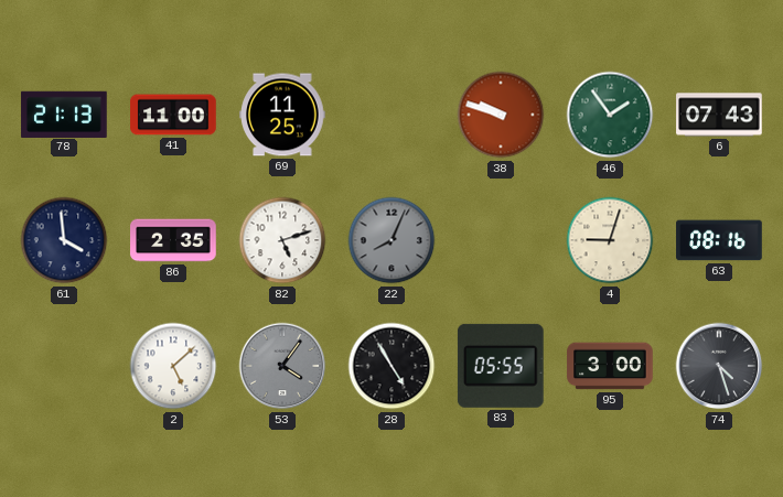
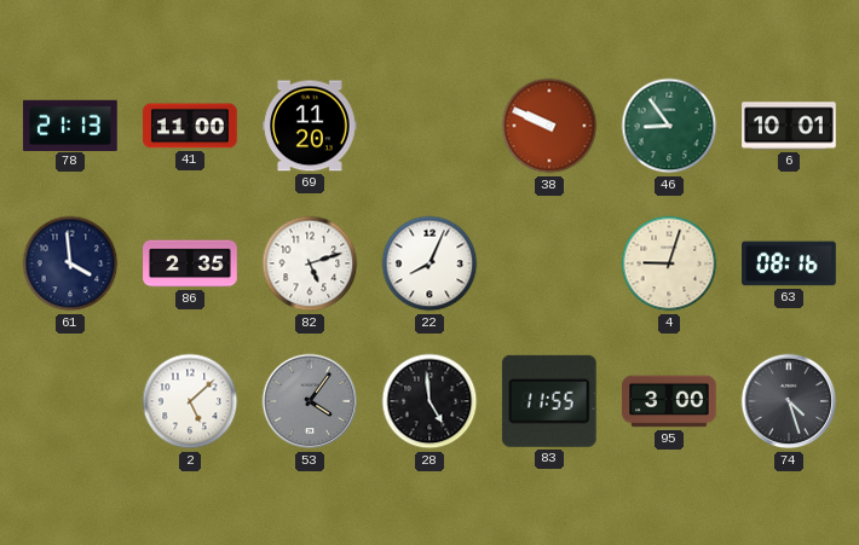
69: 11:25 -> 11:20 (310, 126)
38: 9:48 -> 9:49 (549, 126)
46: 1:54 -> 8:54 (669, 126)
6: 07:43 -> 10:01 (789, 126)
22 dial: grey -> white (429, 263)
28: 4:55 -> 4:59 (429, 401)
83: 05:55 -> 11:55 (549, 401)
